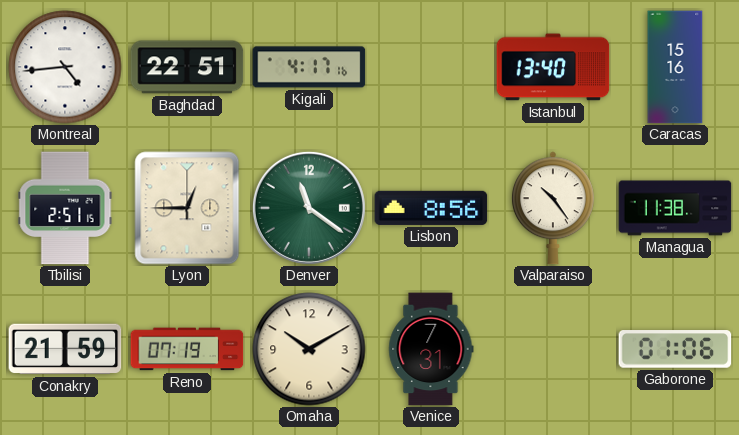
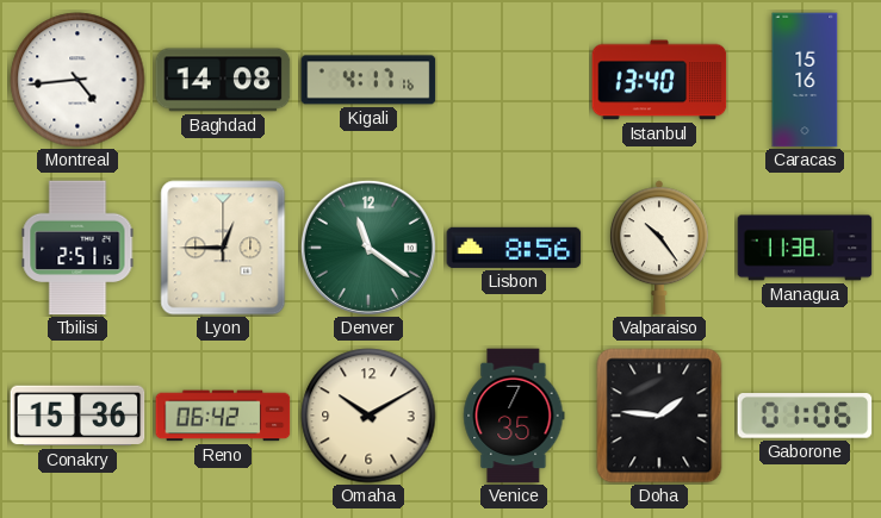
Baghdad: 22:51 -> 14:08 (223, 80)
Conakry: 21:59 -> 15:36 (77, 416)
Reno: 07:19 -> 06:42 (223, 416)
Venice: 7:31 -> 7:35 (514, 416)
Doha: none -> 1:46 (659, 416)
